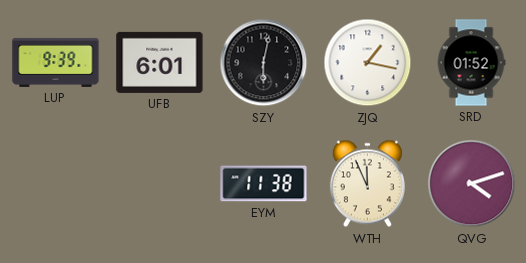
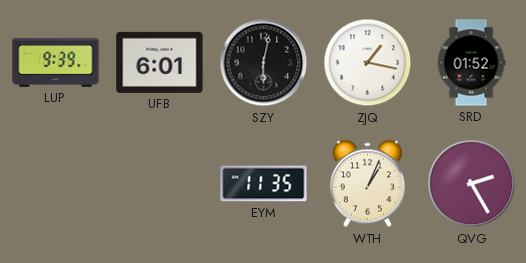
EYM: 11:38 -> 11:35 (264, 184)
WTH: 11:56 -> 1:04 (367, 184)
QVG: 4:12 -> 2:25 (472, 184)
